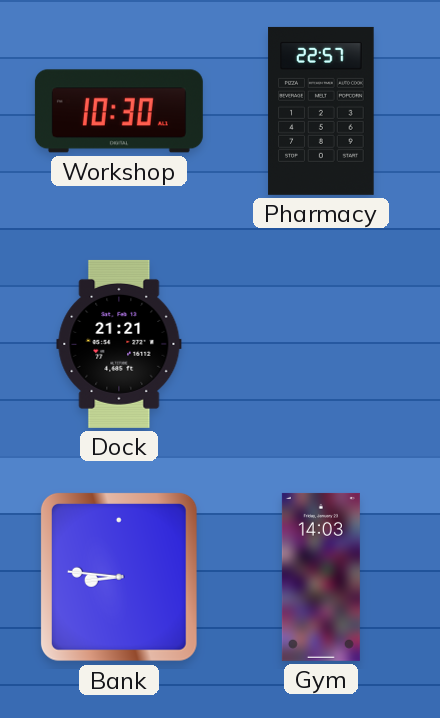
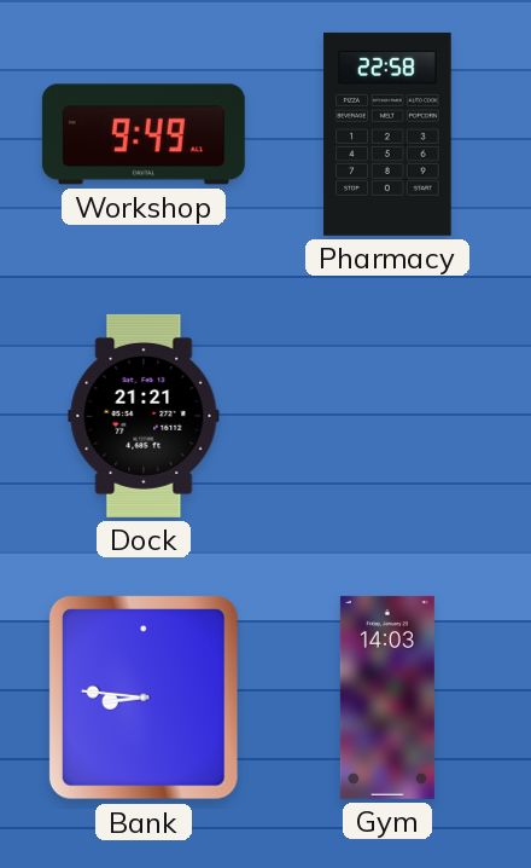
Workshop: 10:30 -> 9:49 (144, 134)
Pharmacy: 22:57 -> 22:58 (387, 134)
